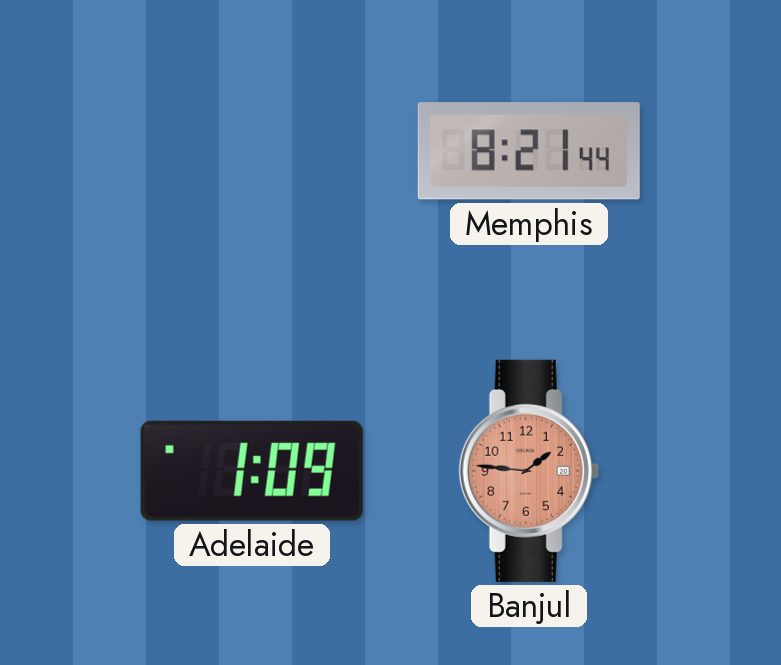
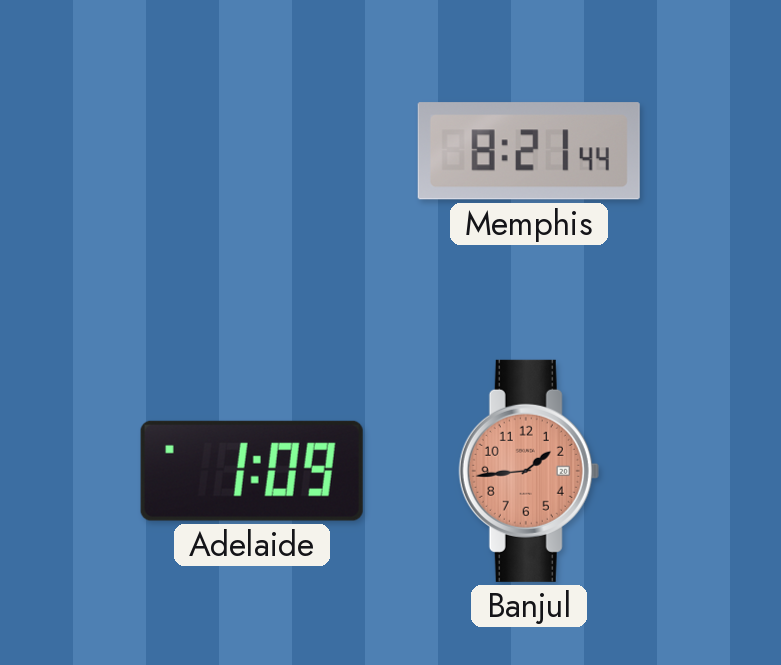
Banjul: 1:46 -> 1:44 (529, 471)
